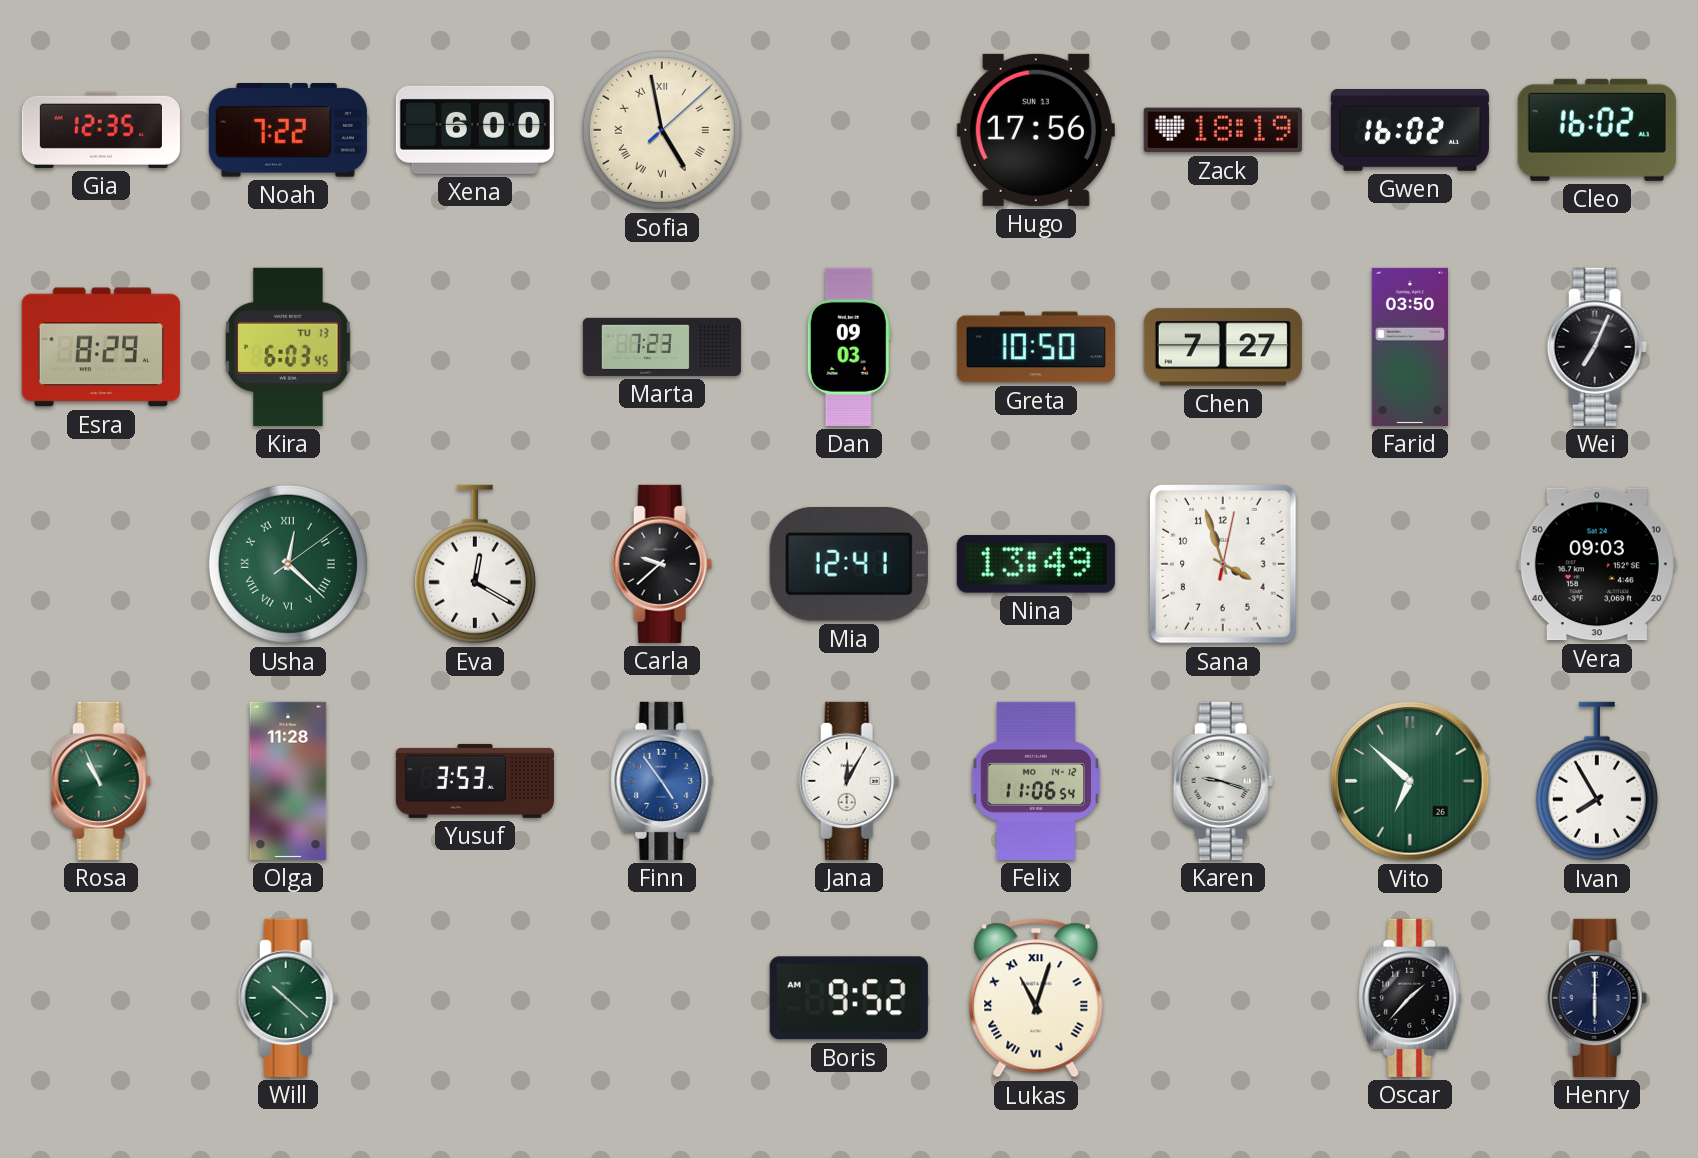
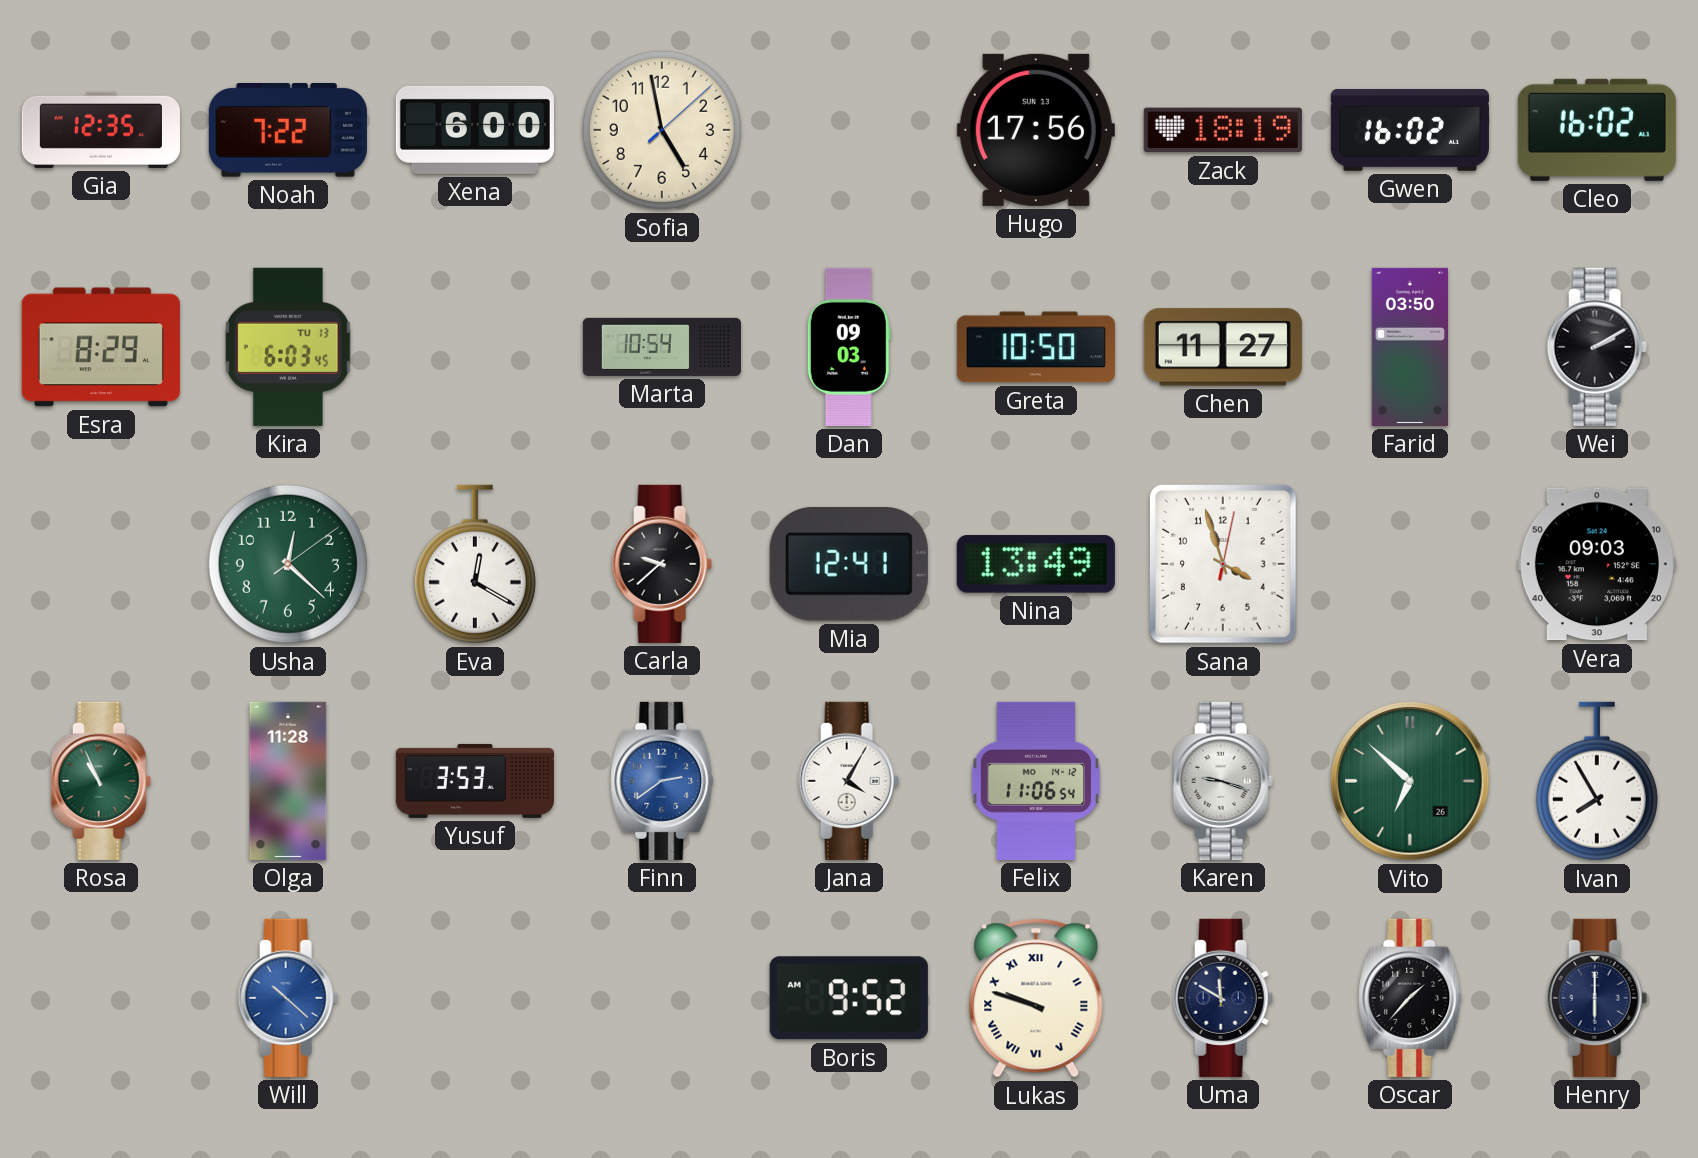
Sofia numerals: Roman -> Arabic (662, 130)
Marta: 7:23 -> 10:54 (662, 347)
Chen: 7:27 -> 11:27 (1223, 347)
Wei: 7:04 -> 2:10 (1597, 347)
Usha numerals: Roman -> Arabic (288, 564)
Finn: 4:54 -> 2:39 (662, 781)
Jana: 12:05 -> 4:05 (849, 781)
Will dial: green -> blue (288, 998)
Lukas: 11:03 -> 9:48 (1036, 998)
Uma: none -> 11:50 (1223, 998)
